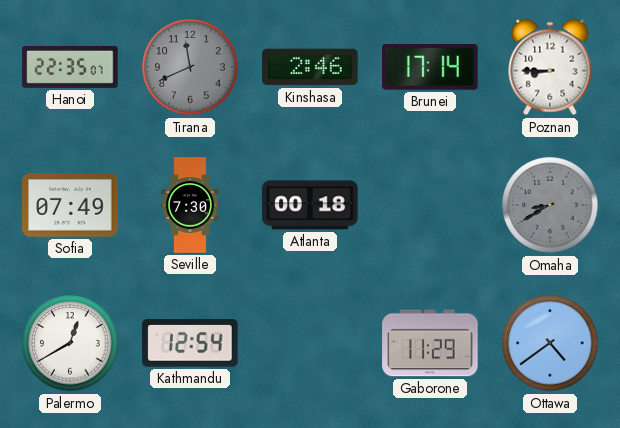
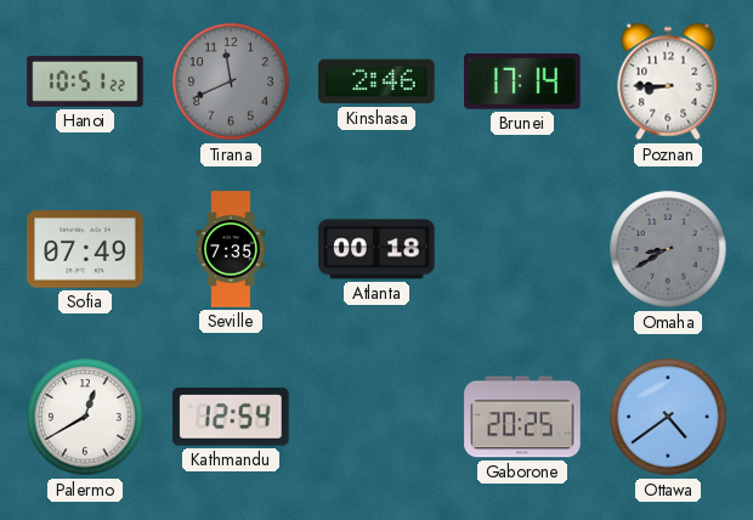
Hanoi: 22:35 -> 10:51 (85, 81)
Seville: 7:30 -> 7:35 (231, 249)
Gaborone: 11:29 -> 20:25 (522, 417)
